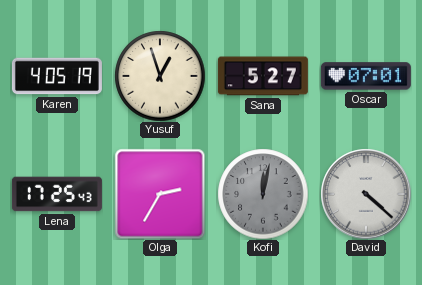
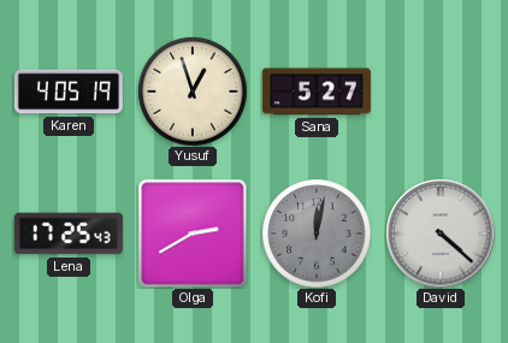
Oscar: 07:01 -> none (366, 76)
Olga: 2:35 -> 2:40 (193, 233)
